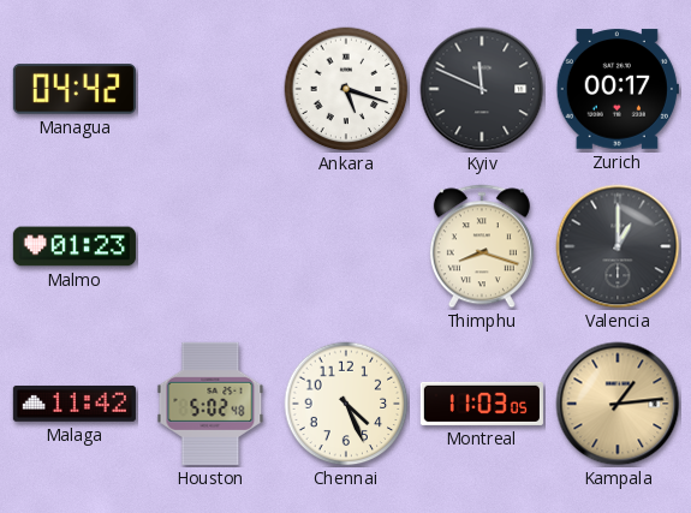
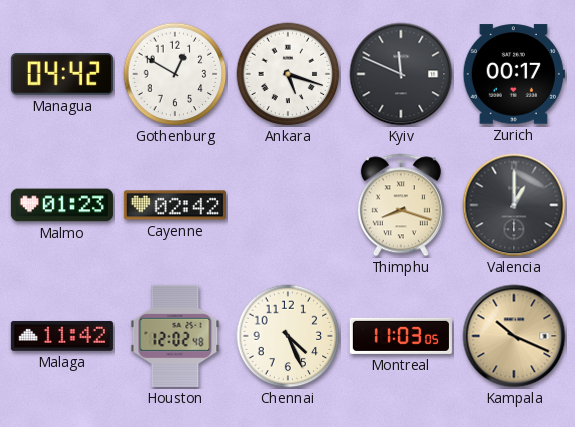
Gothenburg: none -> 12:50 (175, 74)
Cayenne: none -> 02:42 (175, 205)
Houston: 5:02 -> 12:02 (175, 336)
Kampala: 1:14 -> 10:19 (514, 336)
